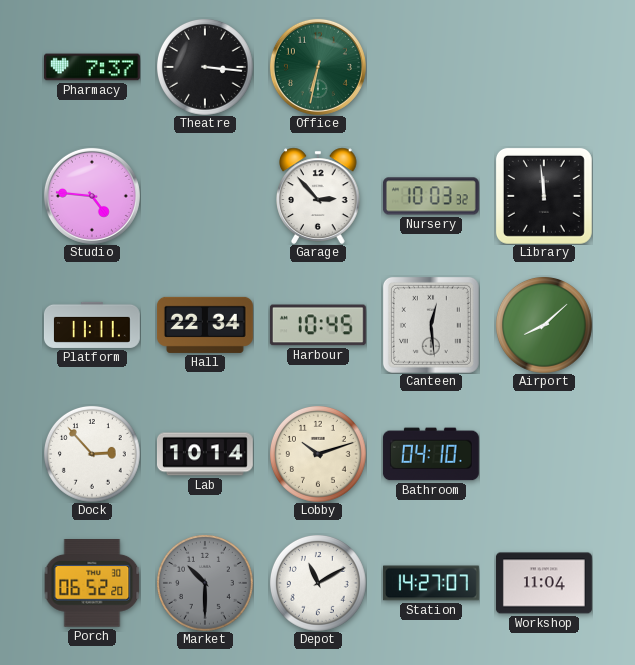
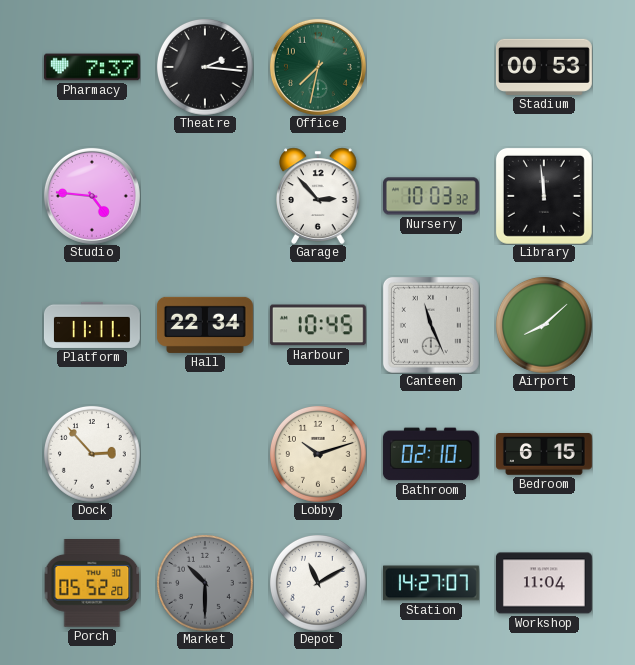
Theatre: 3:16 -> 2:16 (205, 67)
Office: 6:32 -> 7:32 (318, 67)
Stadium: none -> 00:53 (544, 67)
Canteen: 12:29 -> 11:26 (431, 325)
Lab: 10:14 -> none (205, 454)
Bathroom: 04:10 -> 02:10 (431, 454)
Bedroom: none -> 6:15 (544, 455)
Porch: 06:52 -> 05:52 (92, 584)
